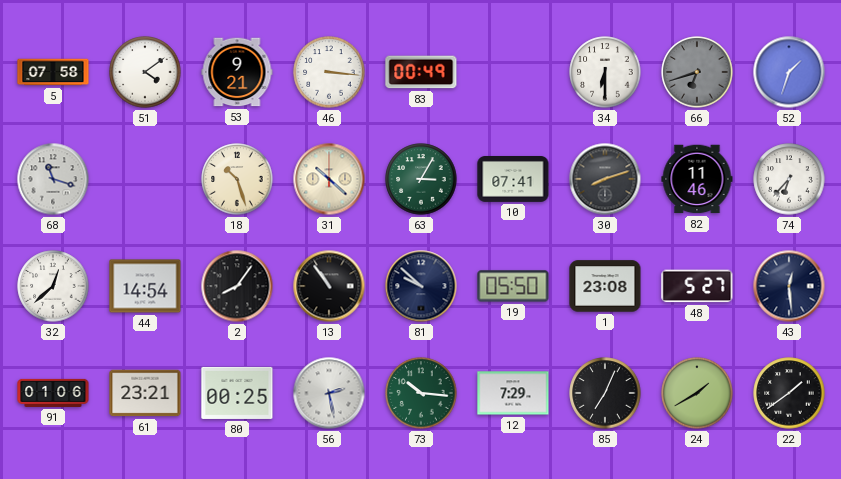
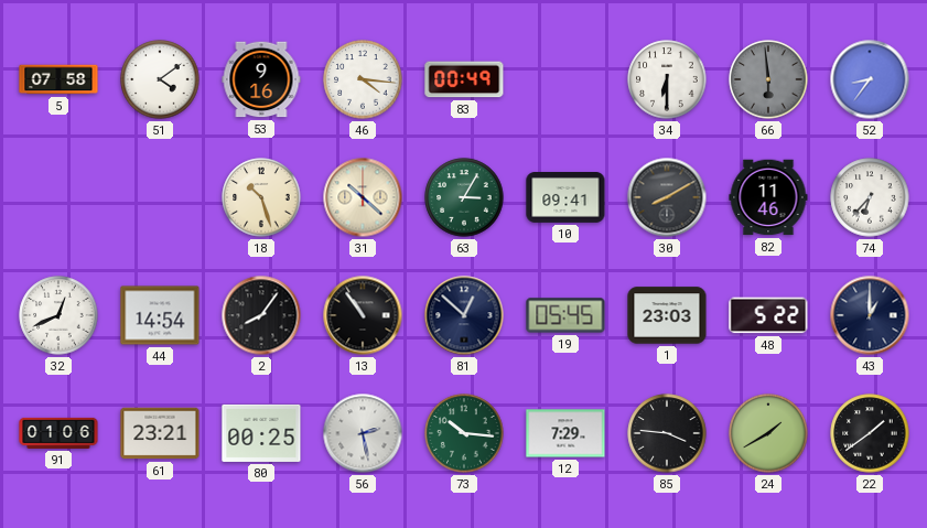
53: 9:21 -> 9:16 (261, 79)
46: 3:16 -> 4:16 (363, 79)
66: 6:42 -> 5:59 (768, 79)
52: 1:33 -> 8:36 (870, 79)
68: 11:18 -> none (53, 179)
10: 07:41 -> 09:41 (565, 198)
30: 8:12 -> 8:10 (667, 197)
32: 12:38 -> 12:41 (58, 315)
81: 9:52 -> 12:52 (464, 315)
19: 05:50 -> 05:45 (565, 315)
1: 23:08 -> 23:03 (667, 315)
48: 5:27 -> 5:22 (768, 315)
43: 12:29 -> 1:00 (870, 315)
85: 7:04 -> 3:46 (667, 433)
